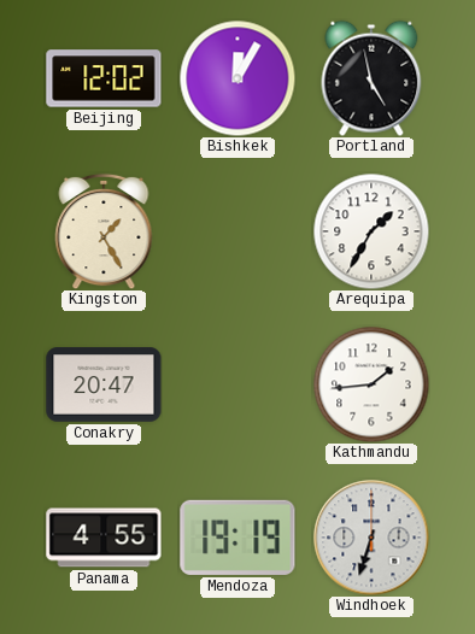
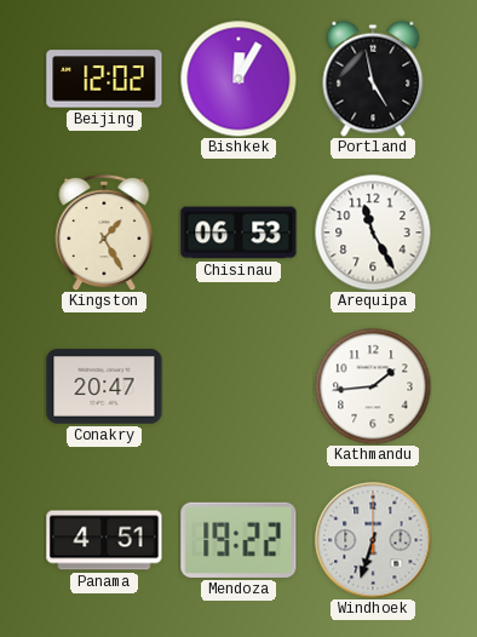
Chisinau: none -> 06:53 (238, 233)
Arequipa: 1:35 -> 11:25 (373, 233)
Panama: 4:55 -> 4:51 (104, 540)
Mendoza: 19:19 -> 19:22 (238, 540)
